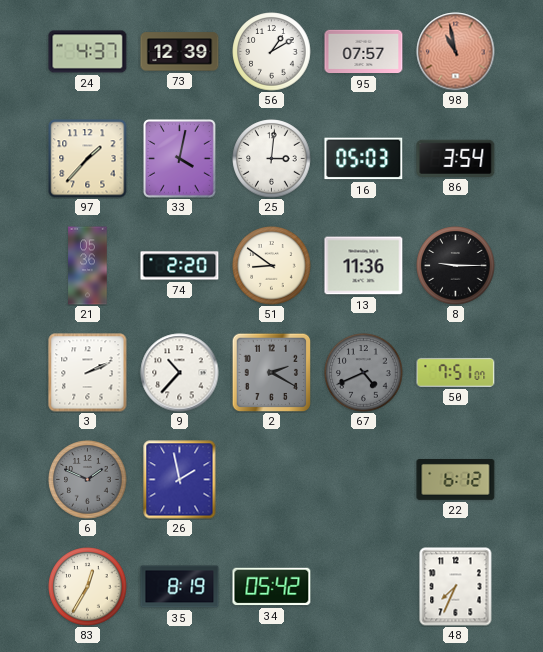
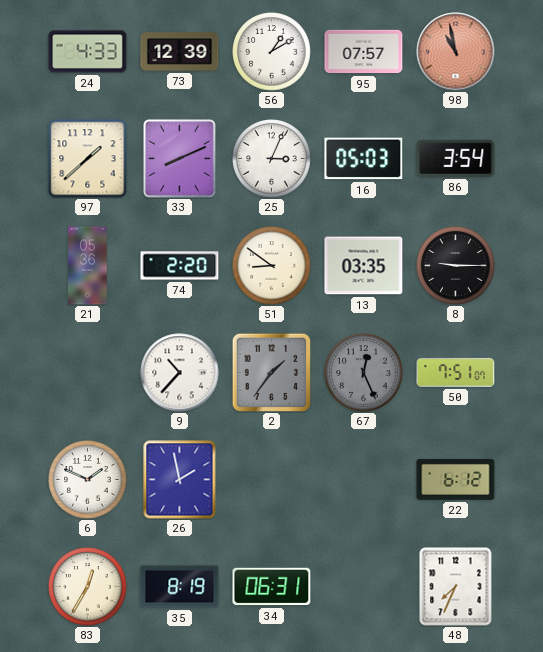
24: 4:37 -> 4:33 (88, 52)
97: 1:37 -> 1:38 (88, 159)
33: 4:02 -> 8:11 (180, 159)
25: 3:01 -> 3:04 (272, 159)
13: 11:36 -> 03:35 (364, 266)
3: 2:11 -> none (88, 373)
2: 2:20 -> 1:36 (271, 372)
67: 4:41 -> 12:26 (364, 373)
6 dial: grey -> white (88, 480)
34: 05:42 -> 06:31 (272, 587)
